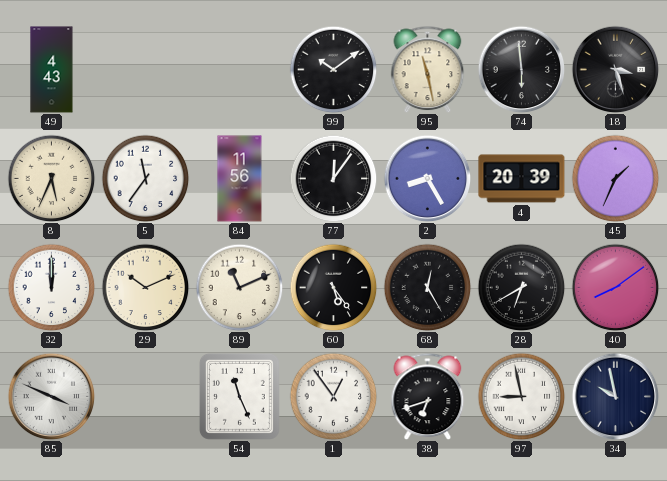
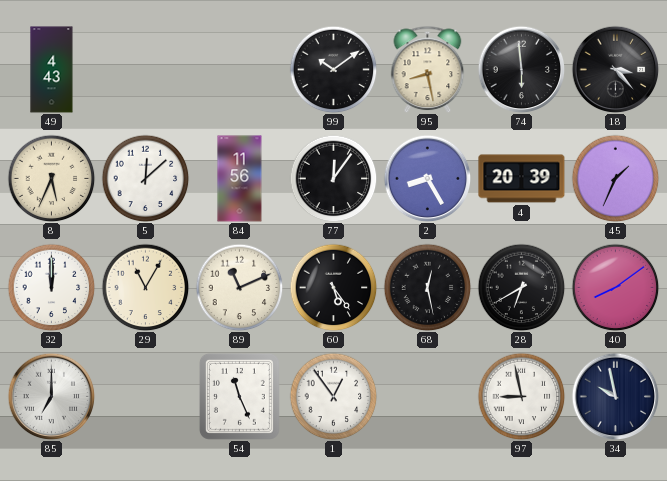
95: 11:28 -> 8:28 (428, 69)
18: 3:27 -> 3:23 (615, 69)
5: 11:36 -> 12:08 (145, 178)
29: 10:11 -> 11:05 (145, 287)
68: 12:25 -> 12:28 (427, 287)
85: 3:49 -> 7:00 (51, 396)
38: 6:42 -> none (428, 396)
